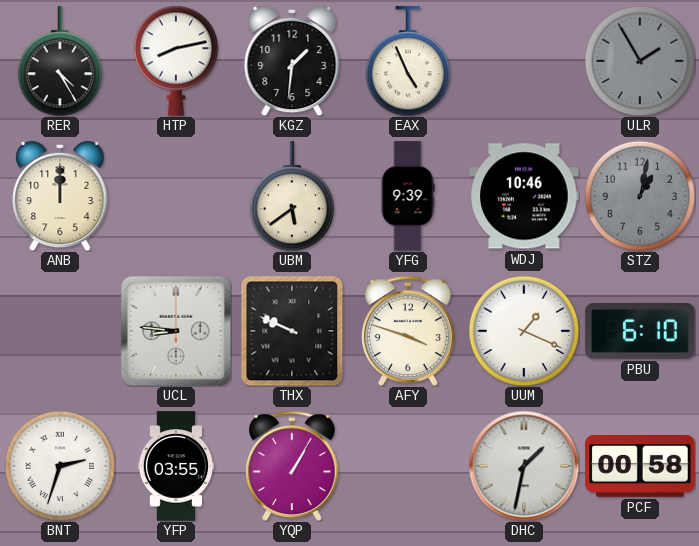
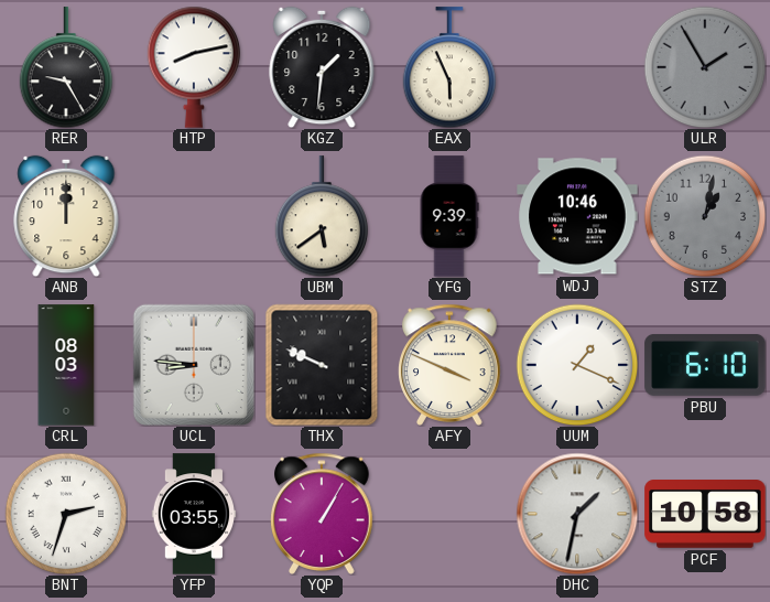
RER: 4:25 -> 9:25 (66, 67)
EAX: 4:56 -> 5:56 (449, 67)
CRL: none -> 08:03 (66, 365)
AFY: 3:48 -> 3:49 (449, 365)
PCF: 00:58 -> 10:58 (705, 515)
